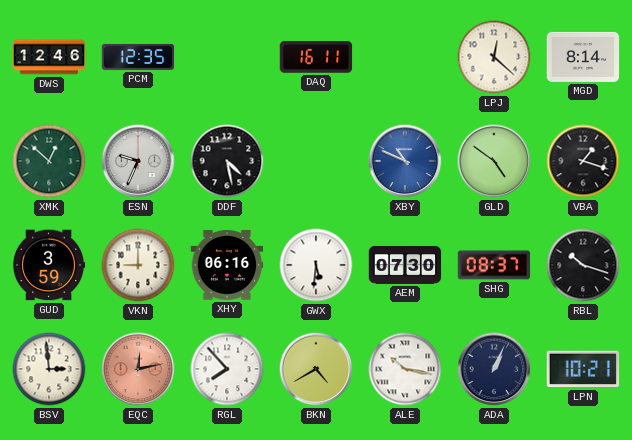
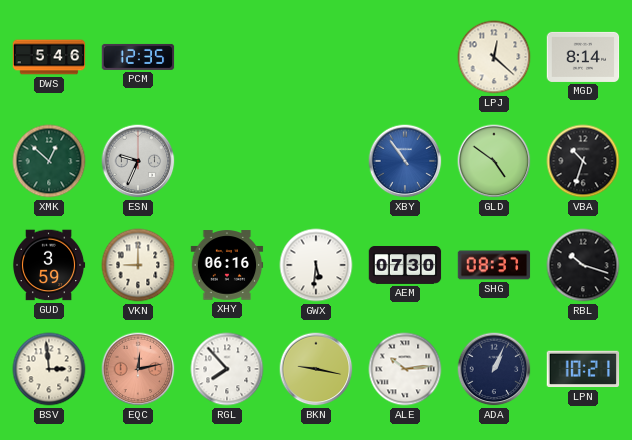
DWS: 12:46 -> 5:46 (49, 57)
DAQ: 16:11 -> none (316, 57)
DDF: 4:28 -> none (227, 161)
XBY: 10:49 -> 10:54 (405, 161)
VBA: 1:18 -> 10:33 (583, 161)
BKN: 4:40 -> 9:17 (316, 369)
ALE: 10:17 -> 10:14 (405, 369)
